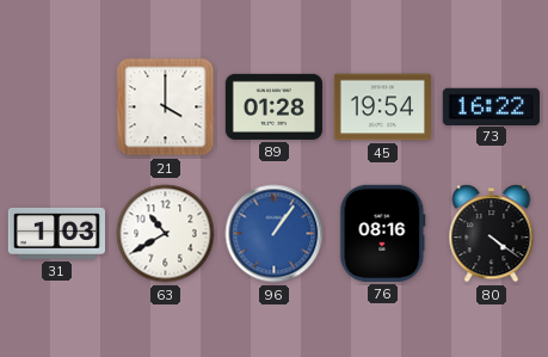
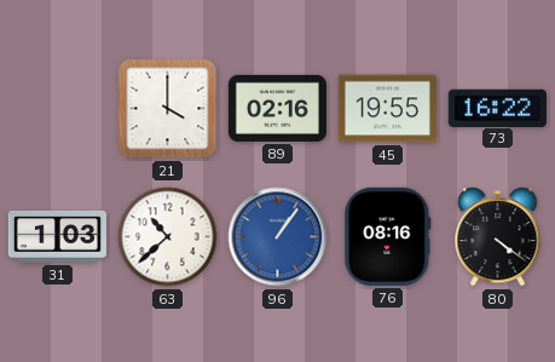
89: 01:28 -> 02:16 (277, 108)
45: 19:54 -> 19:55 (387, 109)
63: 10:40 -> 10:38 (168, 237)
